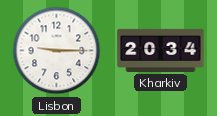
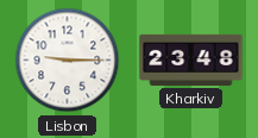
Kharkiv: 20:34 -> 23:48 (191, 59)
